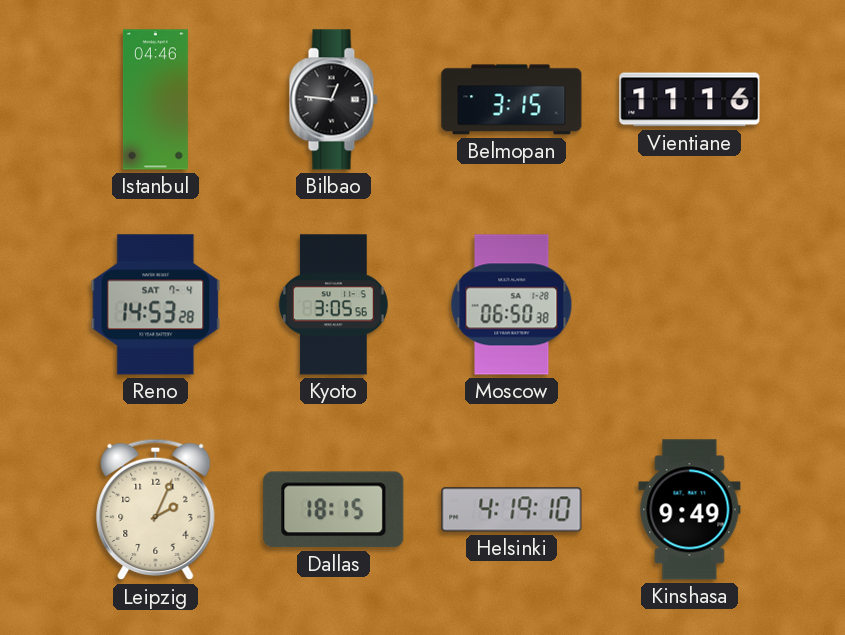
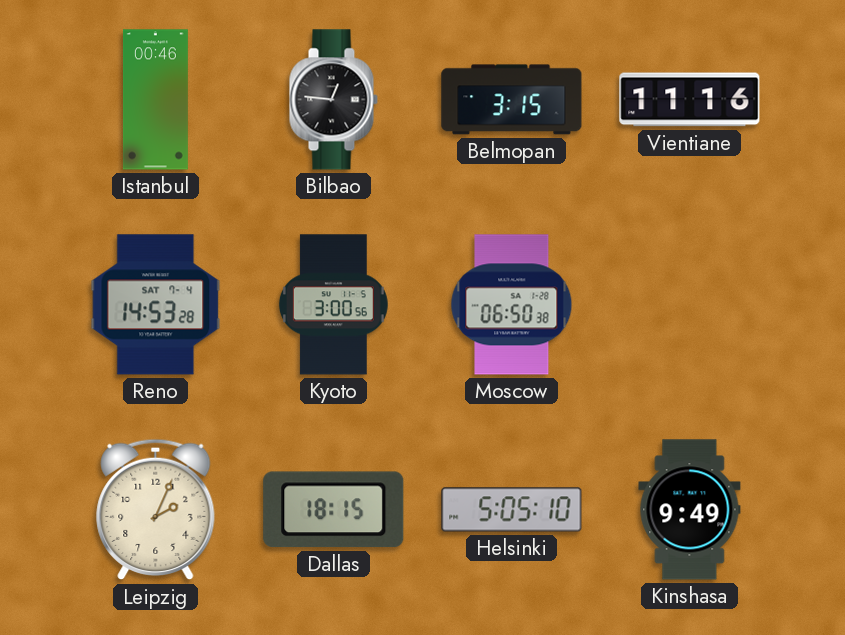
Istanbul: 04:46 -> 00:46 (155, 100)
Kyoto: 3:05 -> 3:00 (333, 305)
Helsinki: 4:19 -> 5:05 (512, 510)
